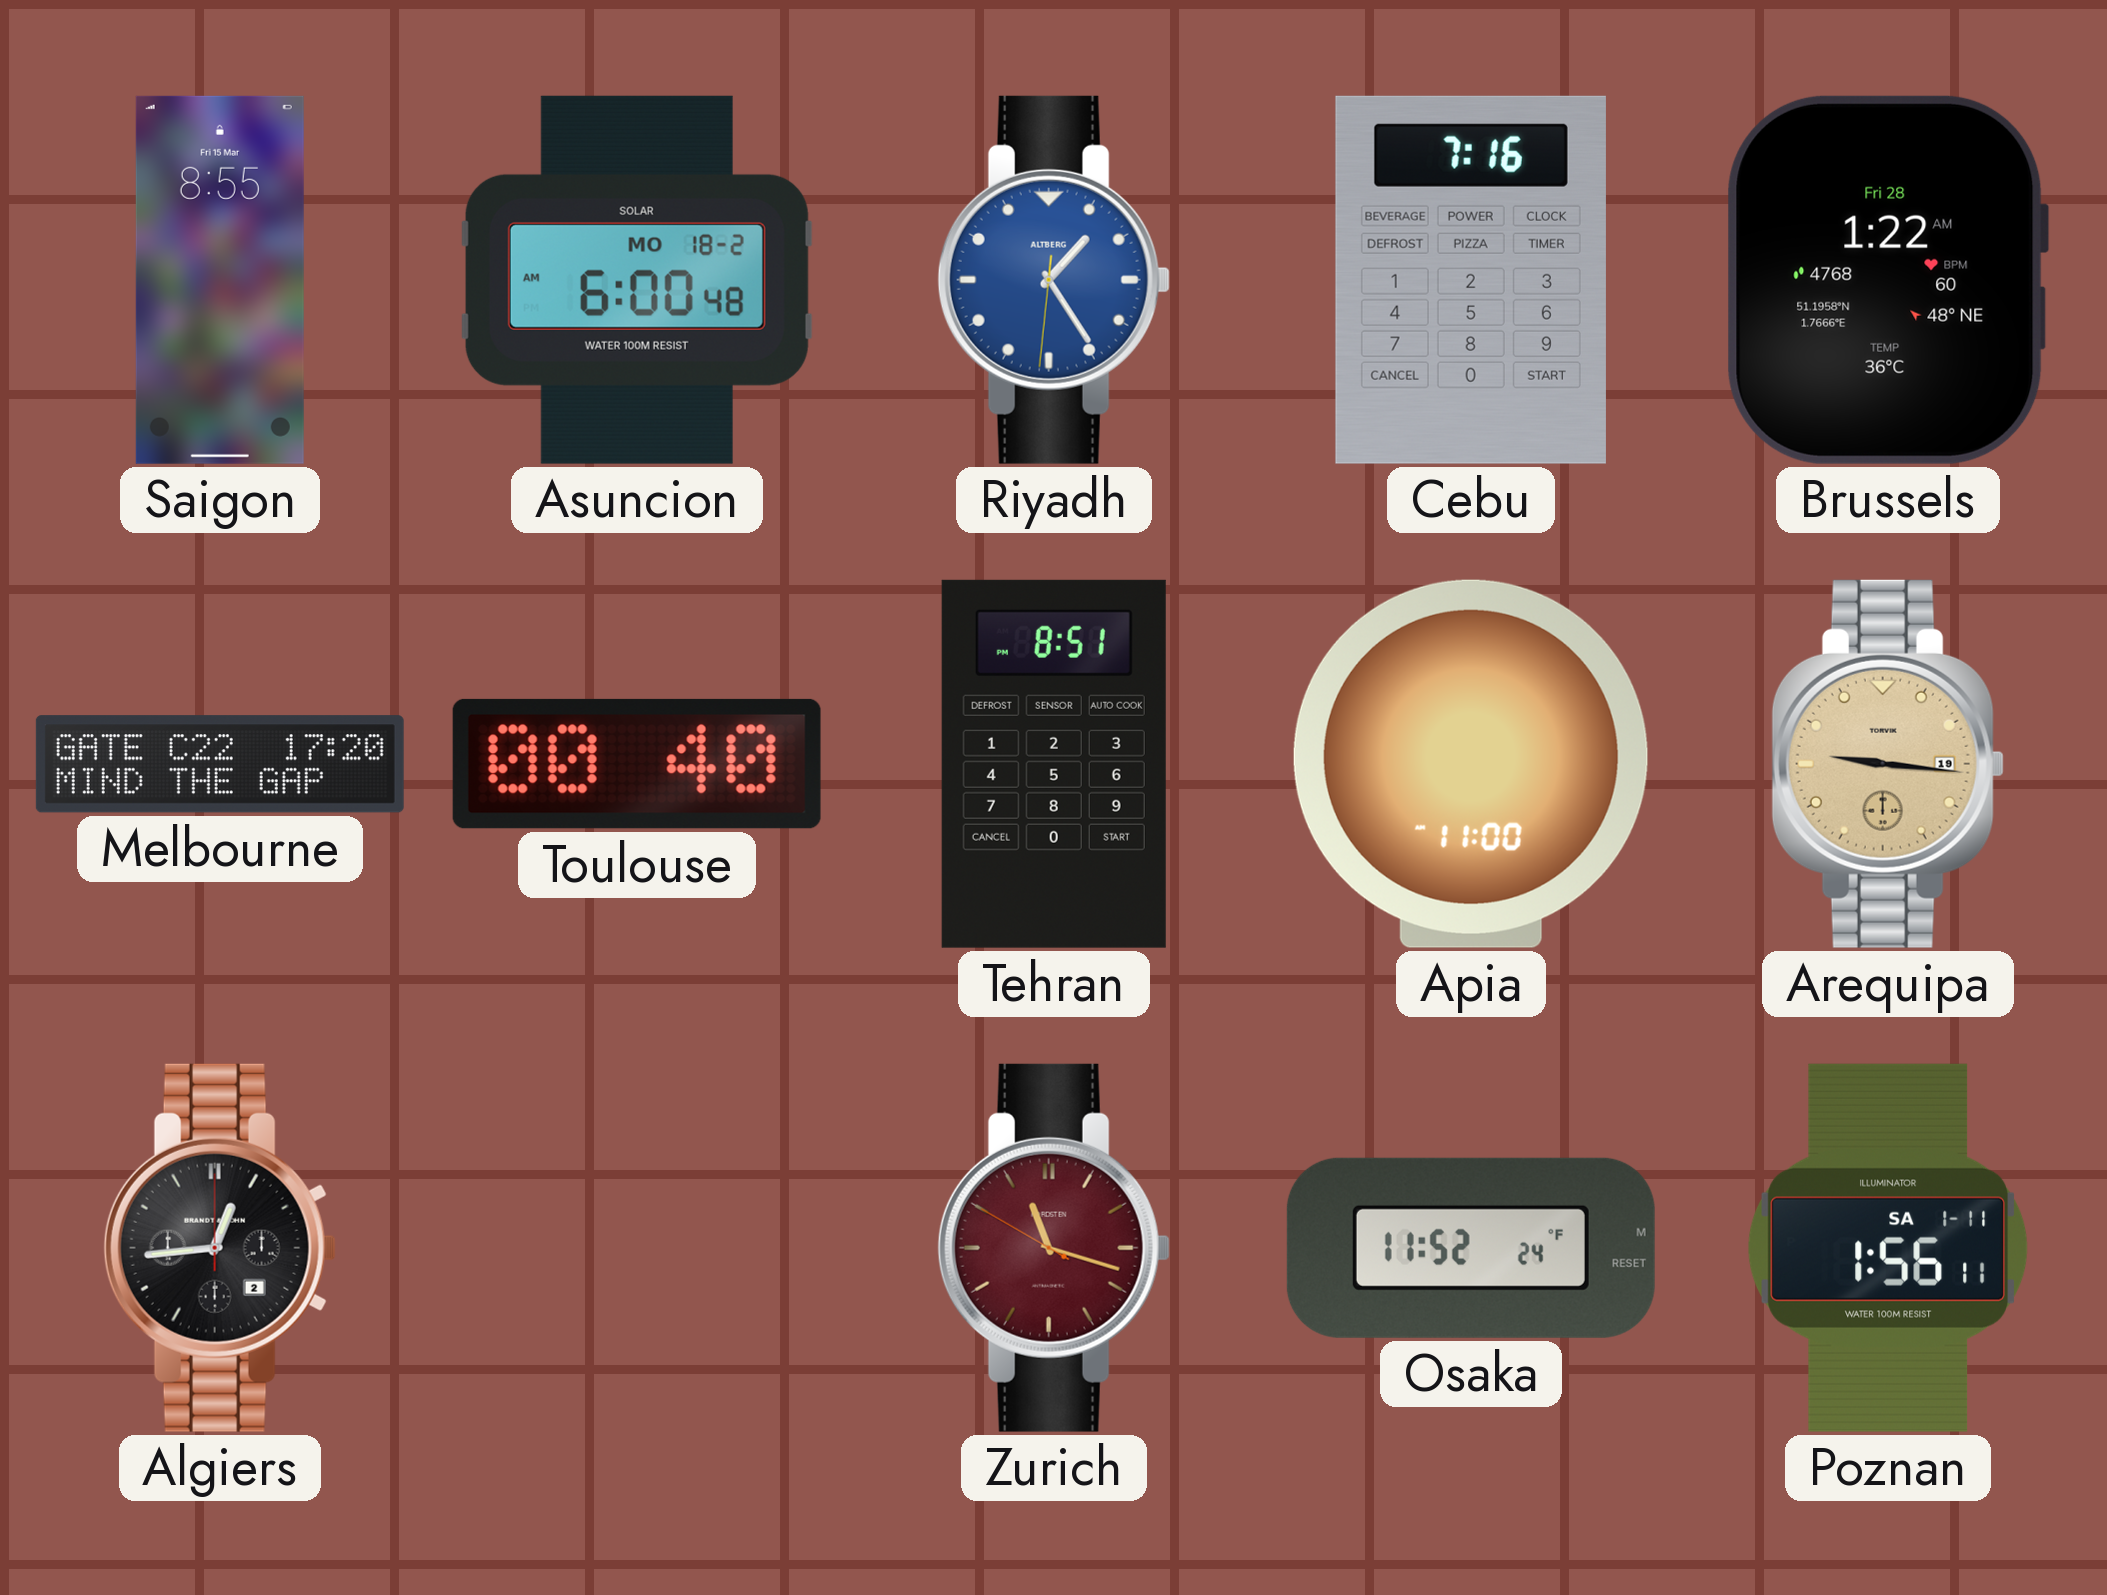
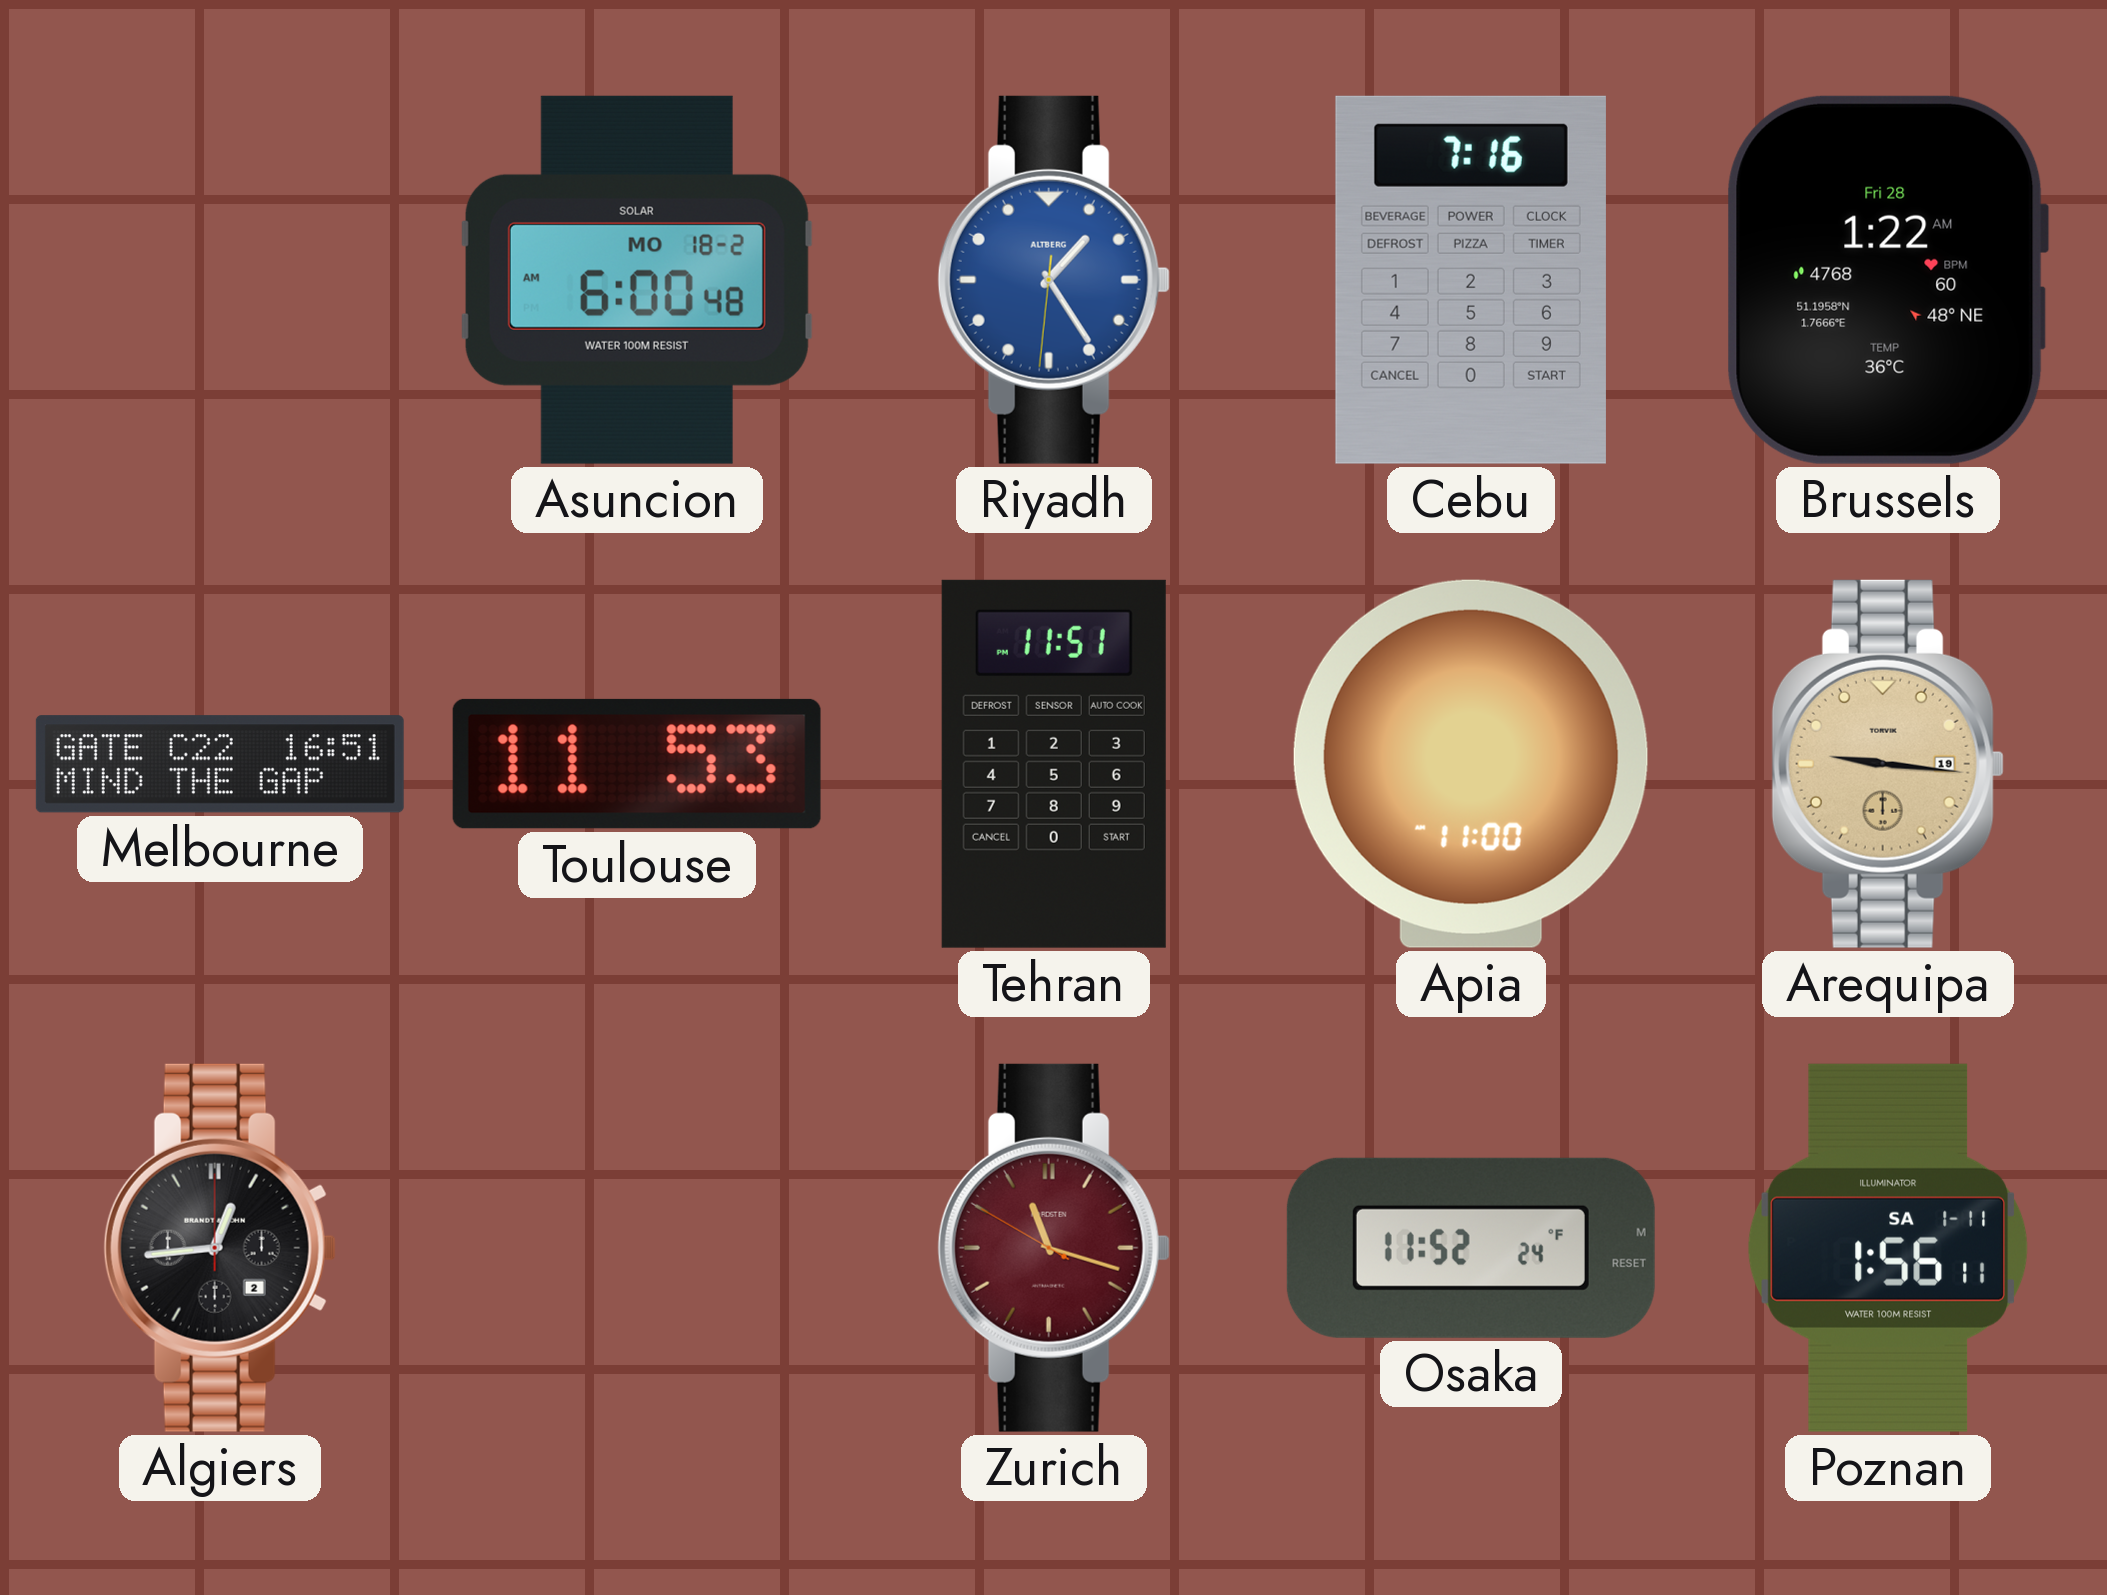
Saigon: 8:55 -> none (220, 280)
Melbourne: 17:20 -> 16:51 (220, 764)
Toulouse: 00:40 -> 11:53 (637, 764)
Tehran: 8:51 -> 11:51 (1054, 764)
